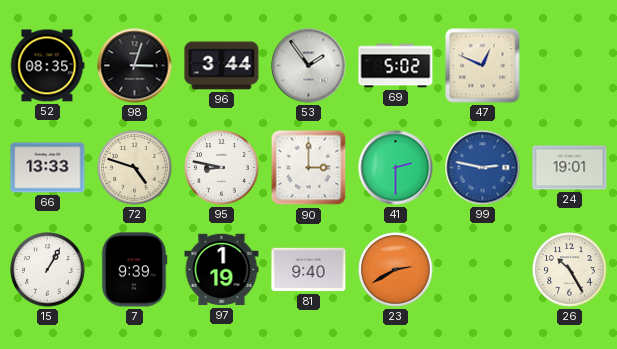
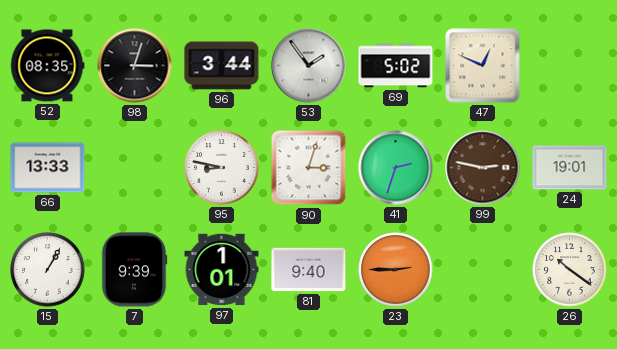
72: 4:48 -> none (135, 168)
90: 3:00 -> 3:03 (309, 168)
41: 2:30 -> 2:33 (396, 168)
99 dial: blue -> brown (483, 168)
97: 1:19 -> 1:01 (222, 270)
23: 2:40 -> 2:45 (396, 270)
26: 10:25 -> 10:21 (570, 270)
